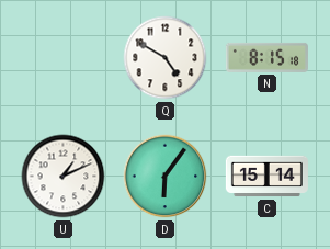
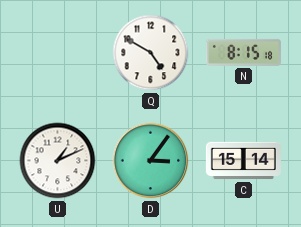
D: 6:06 -> 3:06 (151, 161)
